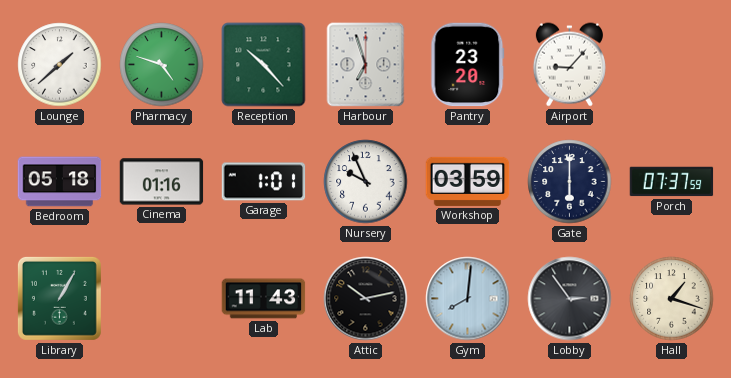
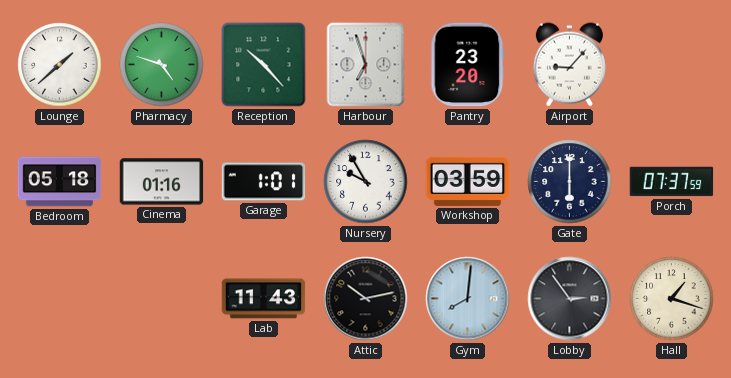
Nursery: 9:56 -> 9:55 (366, 182)
Library: 1:05 -> none (59, 298)
